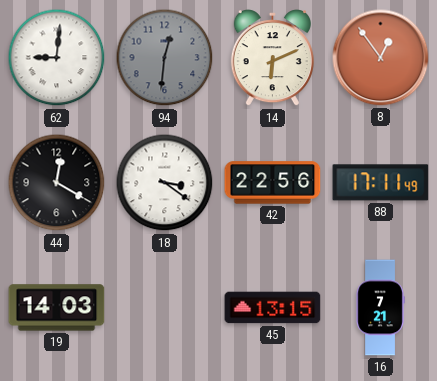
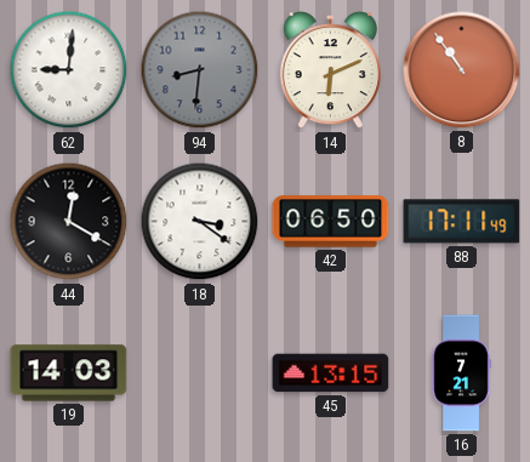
94: 12:31 -> 8:31 (200, 70)
8: 12:54 -> 10:54 (462, 70)
42: 22:56 -> 06:50 (331, 222)
